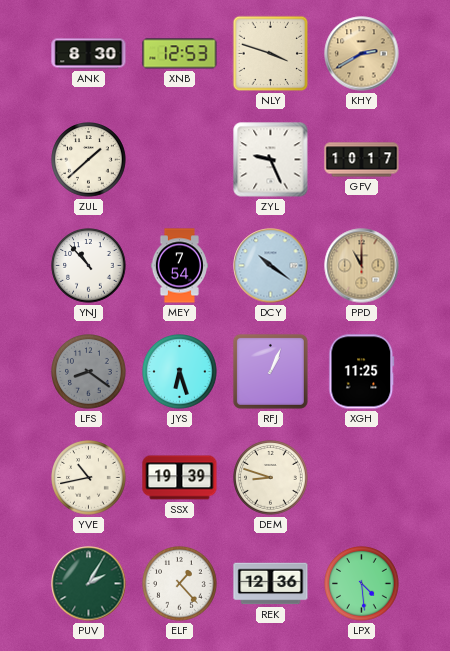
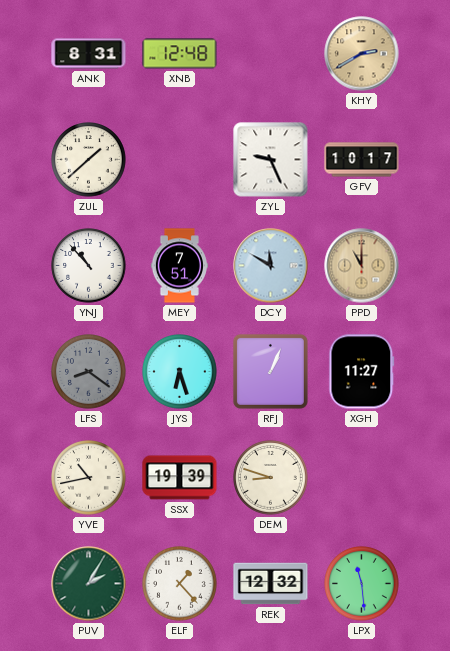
ANK: 8:30 -> 8:31 (89, 54)
XNB: 12:53 -> 12:48 (180, 54)
NLY: 3:48 -> none (271, 54)
MEY: 7:54 -> 7:51 (179, 266)
DCY: 10:21 -> 11:50 (271, 266)
XGH: 11:25 -> 11:27 (362, 372)
REK: 12:36 -> 12:32 (271, 584)
LPX: 4:29 -> 11:29 (362, 584)
